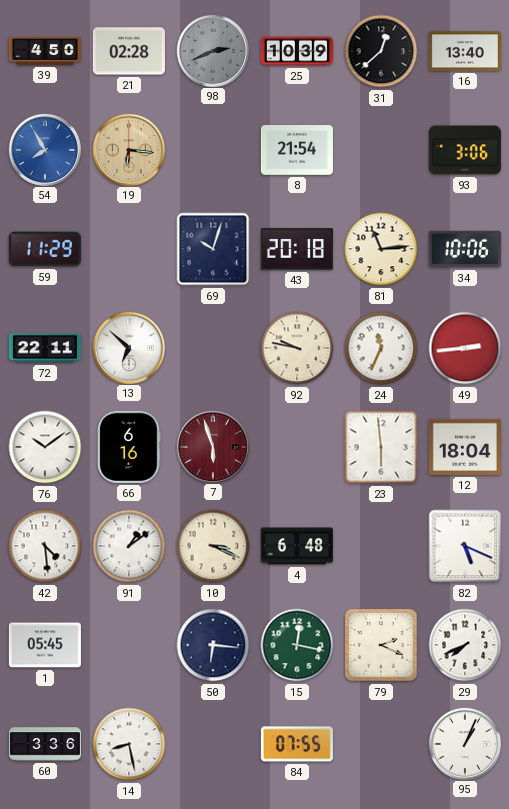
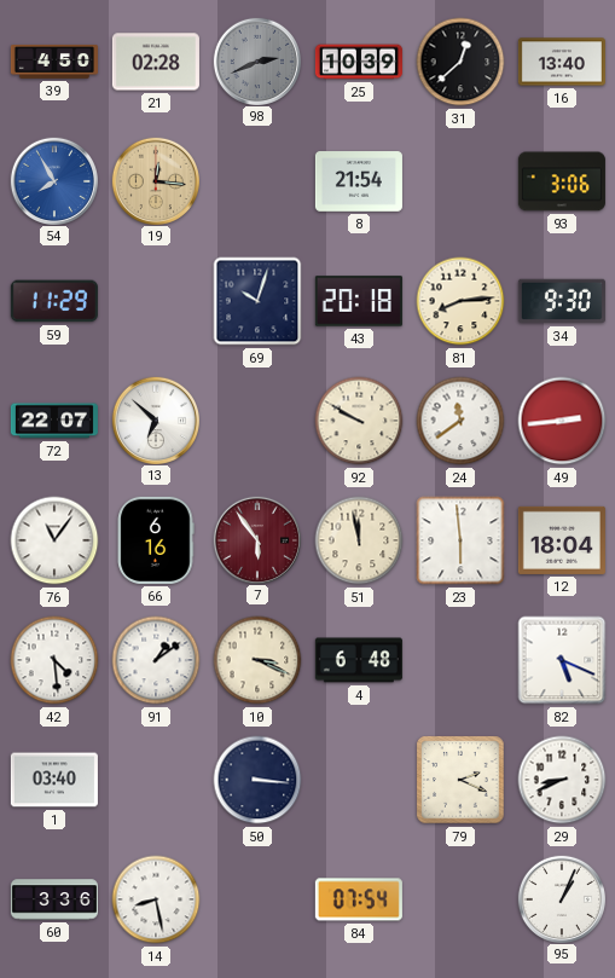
19: 6:16 -> 12:16 (155, 180)
81: 11:14 -> 8:14 (460, 301)
34: 10:06 -> 9:30 (562, 301)
72: 22:11 -> 22:07 (54, 421)
92: 9:47 -> 9:50 (359, 421)
24: 11:34 -> 11:39 (460, 421)
76: 10:09 -> 11:06 (54, 540)
7: 5:57 -> 5:54 (256, 539)
51: none -> 11:58 (359, 540)
1: 05:45 -> 03:40 (54, 780)
50: 6:16 -> 3:16 (257, 780)
15: 12:17 -> none (297, 645)
29: 7:41 -> 8:41 (562, 780)
84: 07:55 -> 07:54 (359, 899)
